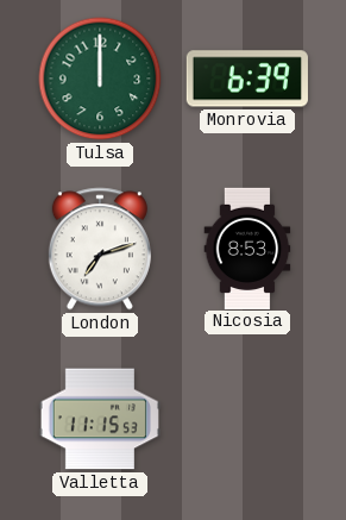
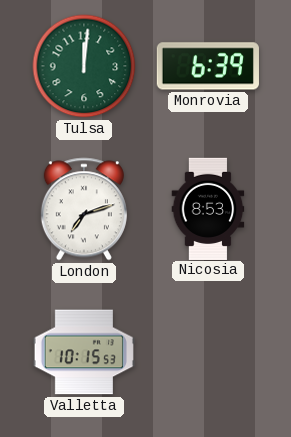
Tulsa: 12:00 -> 12:01 (84, 66)
Valletta: 11:15 -> 10:15 (83, 352)
